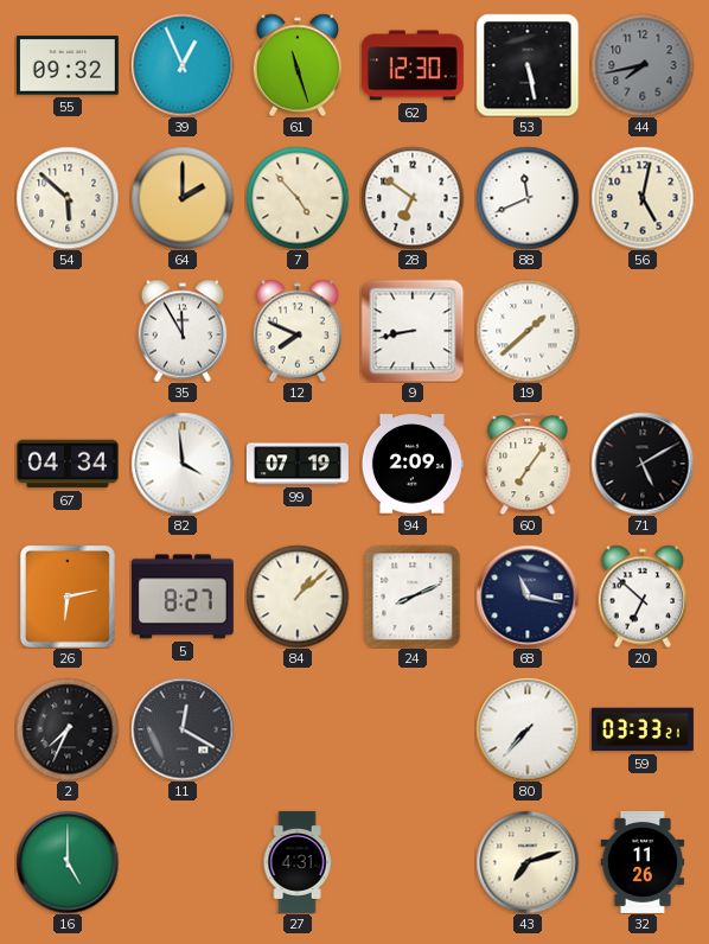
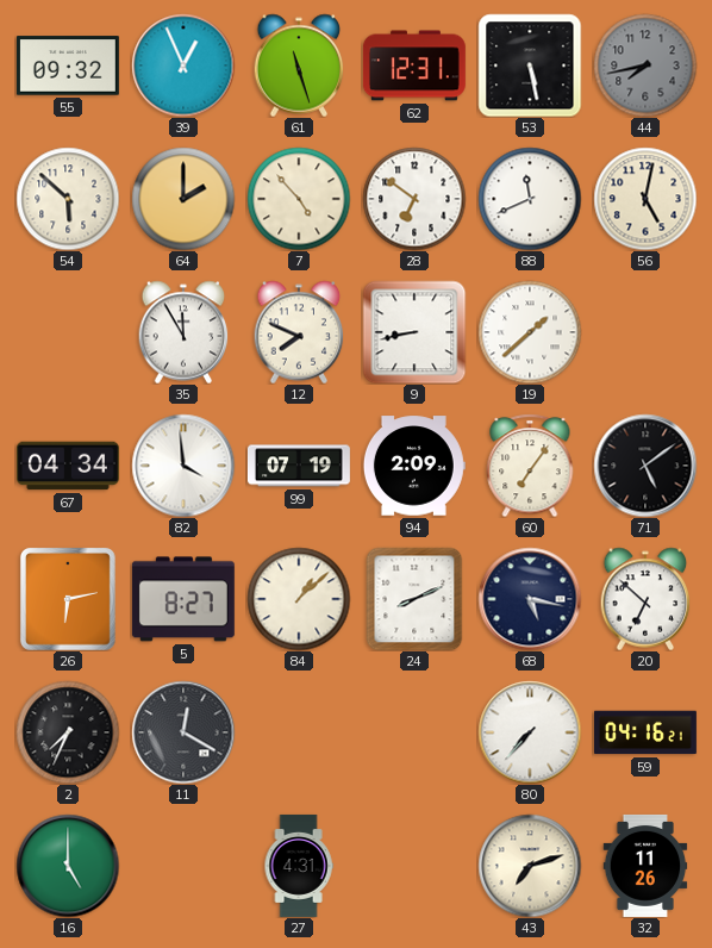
62: 12:30 -> 12:31 (414, 66)
71: 5:10 -> 5:09 (645, 466)
68: 11:17 -> 5:17 (530, 599)
59: 03:33 -> 04:16 (645, 732)
